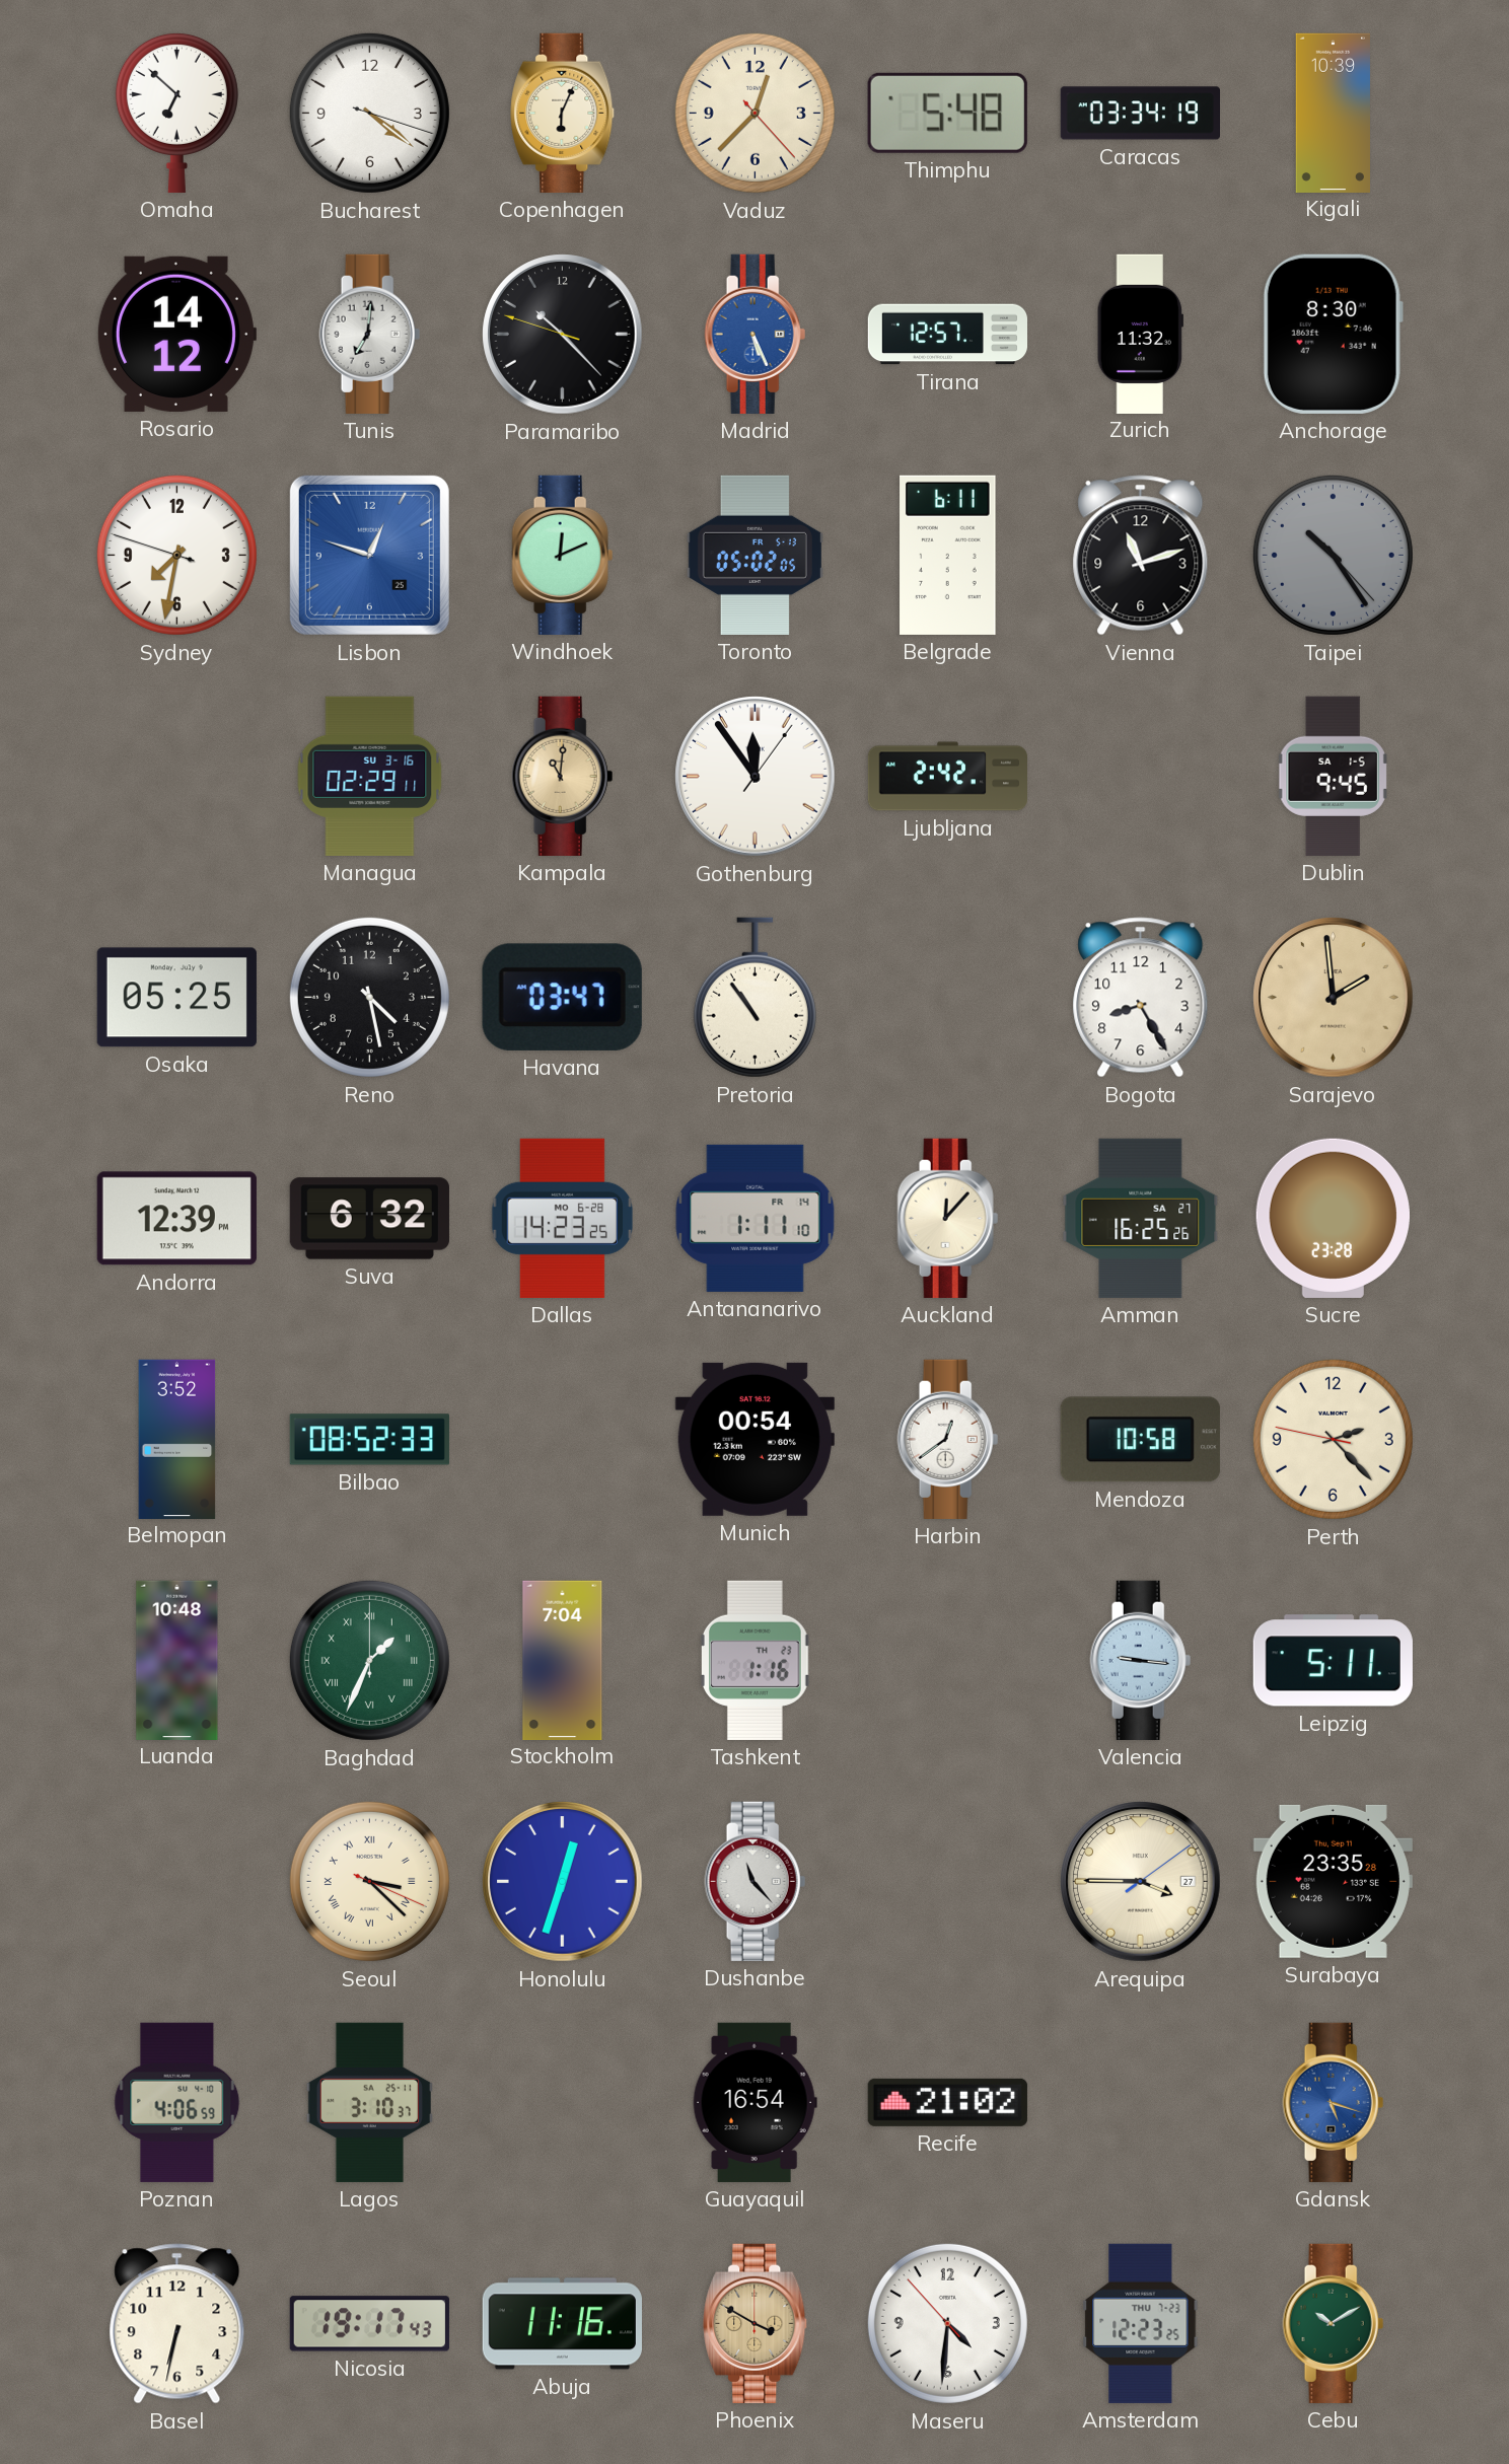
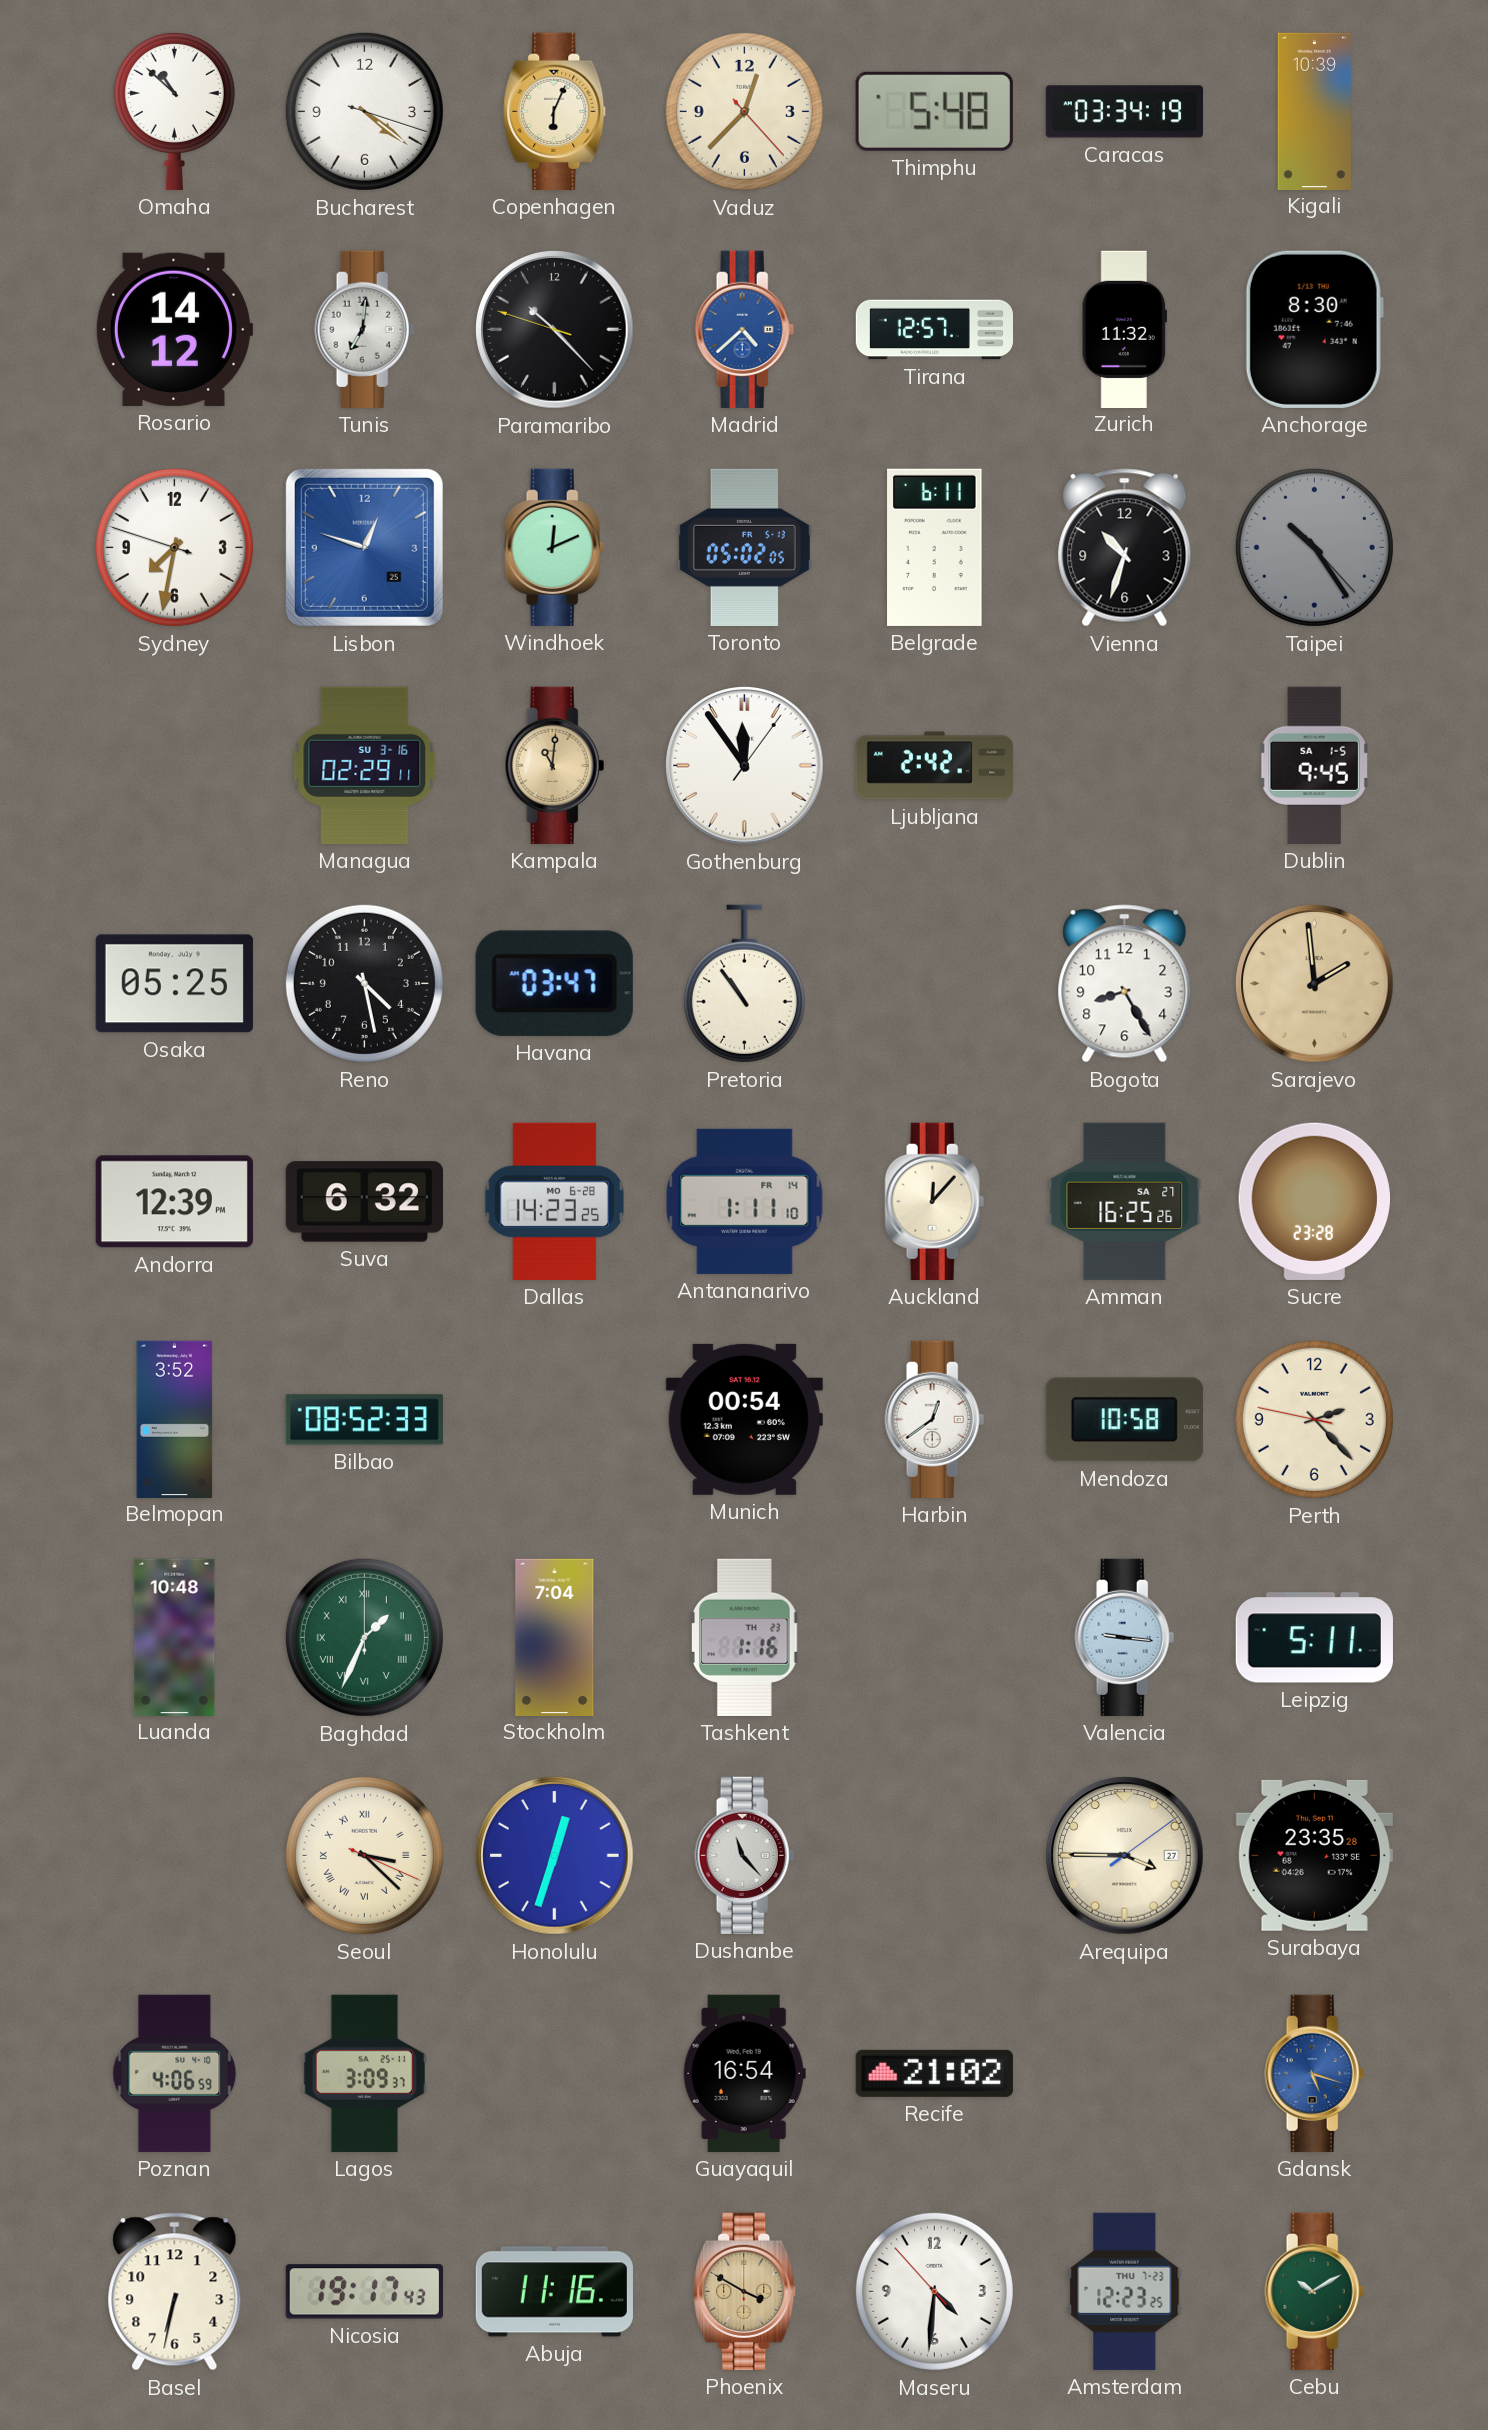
Omaha: 6:52 -> 10:52 (174, 111)
Madrid: 5:26 -> 4:38 (745, 329)
Vienna: 11:12 -> 10:33 (1125, 548)
Lagos: 3:10 -> 3:09 (364, 2073)
